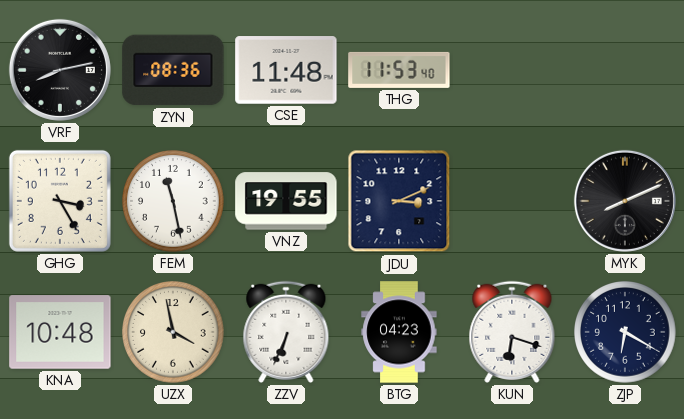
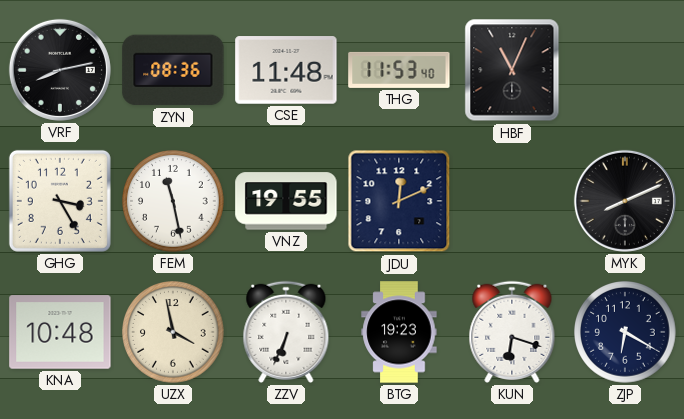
HBF: none -> 11:04 (512, 70)
JDU: 3:11 -> 12:11 (399, 201)
BTG: 04:23 -> 19:23 (399, 332)
